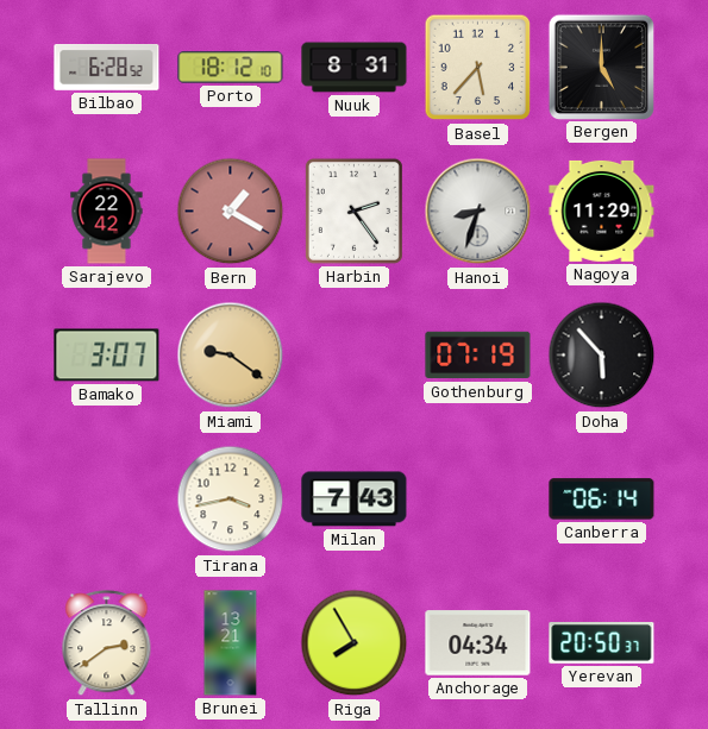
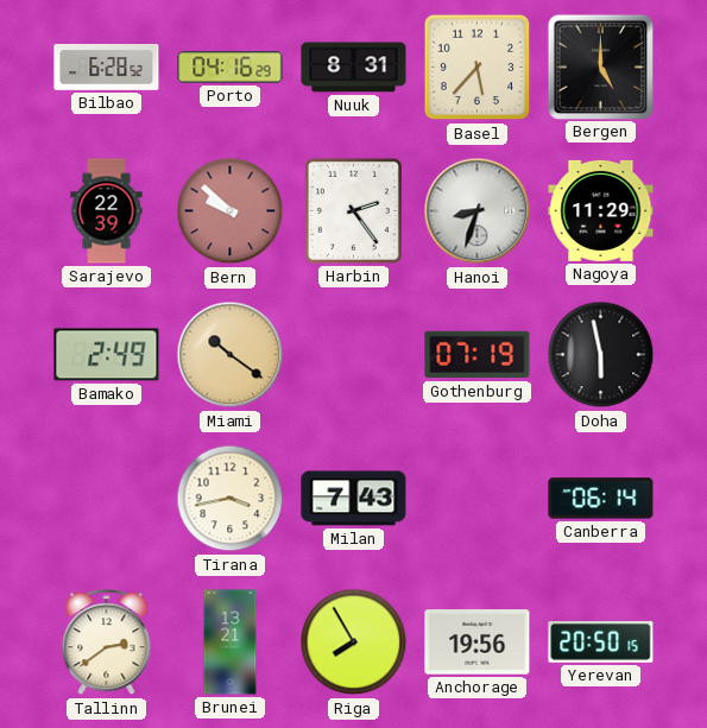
Porto: 18:12 -> 04:16 (231, 68)
Sarajevo: 22:42 -> 22:39 (107, 211)
Bern: 1:20 -> 9:52 (231, 211)
Bamako: 3:07 -> 2:49 (107, 355)
Miami: 9:21 -> 10:21 (231, 355)
Doha: 5:53 -> 5:58 (601, 355)
Anchorage: 04:34 -> 19:56 (478, 642)
Yerevan: 20:50:37 -> 20:50:15 (601, 642)
